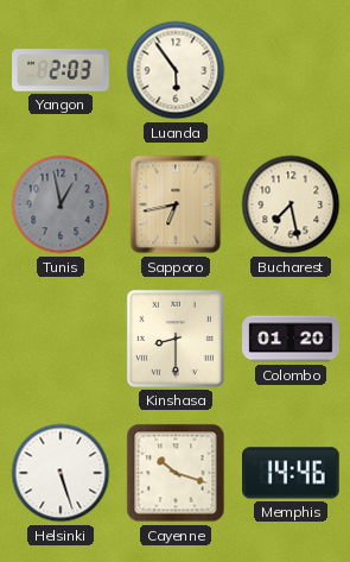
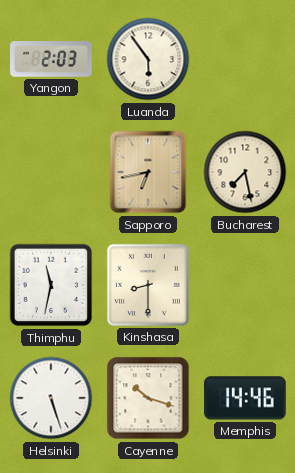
Tunis: 12:58 -> none (61, 204)
Thimphu: none -> 11:32 (51, 285)
Colombo: 01:20 -> none (291, 339)
